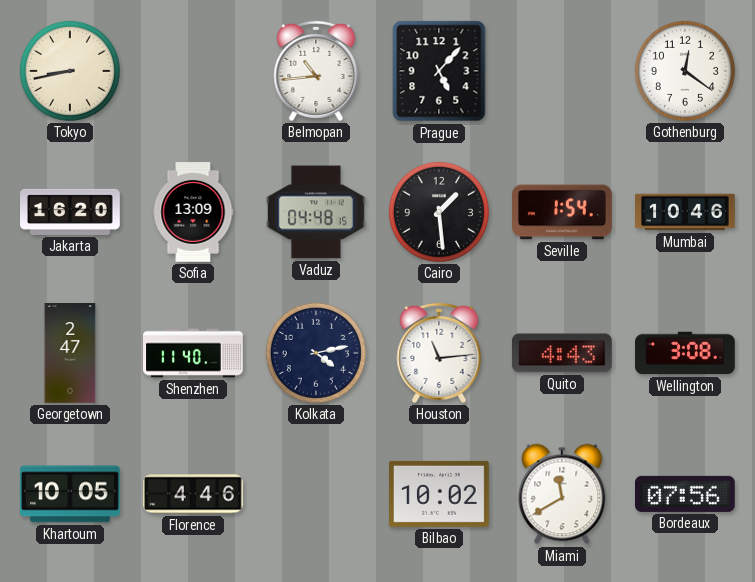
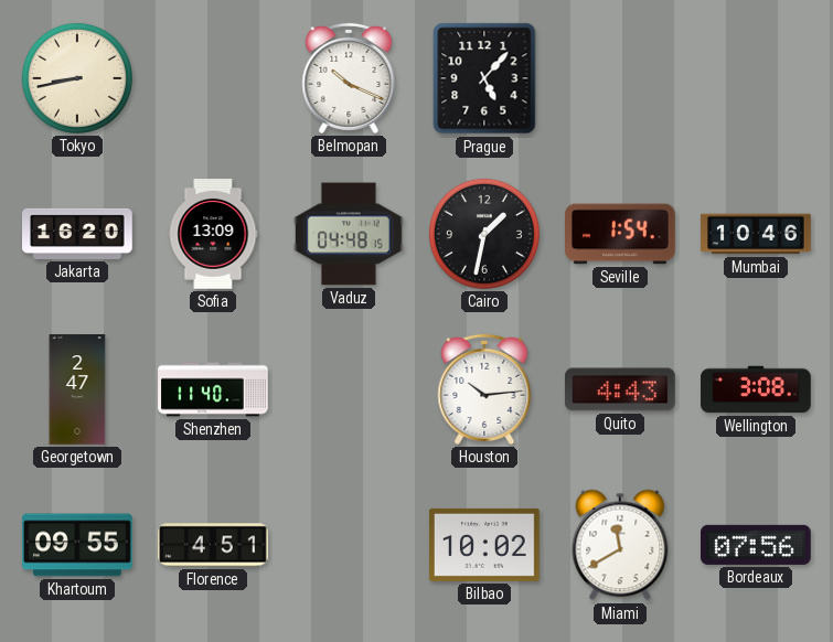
Belmopan: 10:44 -> 10:19 (349, 78)
Gothenburg: 12:21 -> none (685, 71)
Cairo: 1:29 -> 1:32 (484, 234)
Kolkata: 4:13 -> none (316, 353)
Houston: 11:14 -> 10:14 (484, 389)
Khartoum: 10:05 -> 09:55 (78, 545)
Florence: 4:46 -> 4:51 (214, 545)
